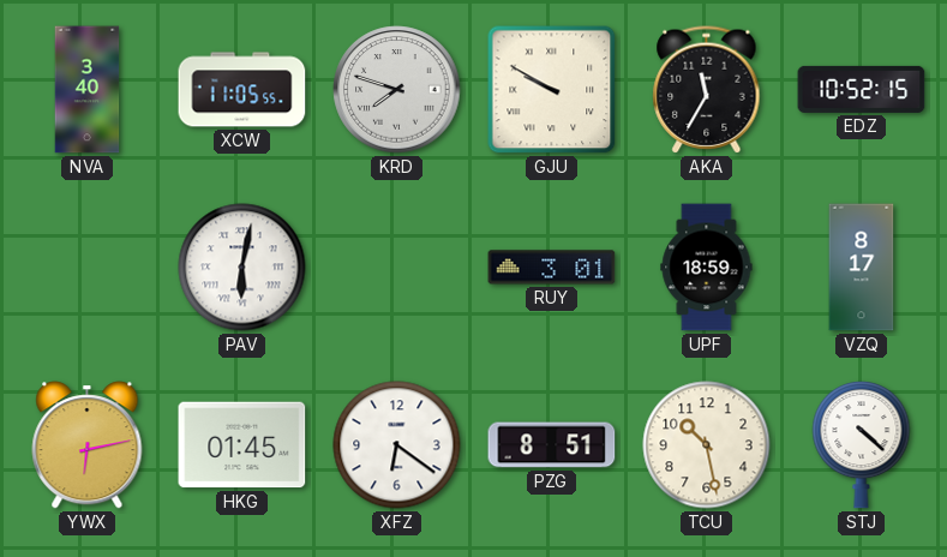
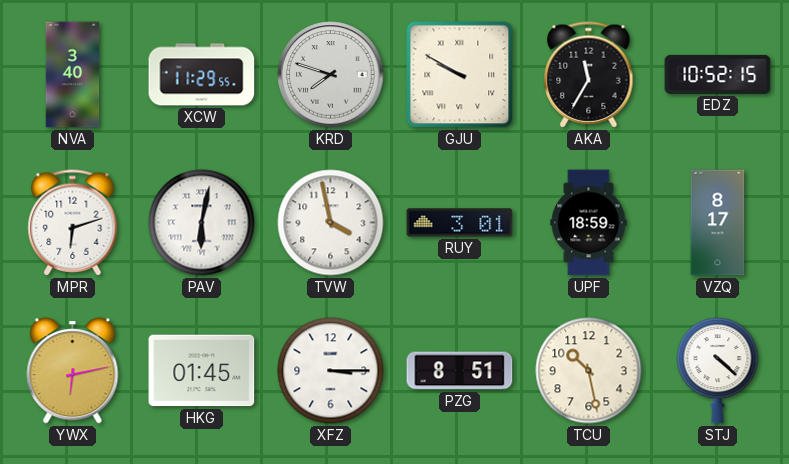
XCW: 11:05 -> 11:29 (202, 75)
MPR: none -> 6:12 (73, 223)
TVW: none -> 3:58 (331, 223)
XFZ: 6:21 -> 3:15 (331, 371)
